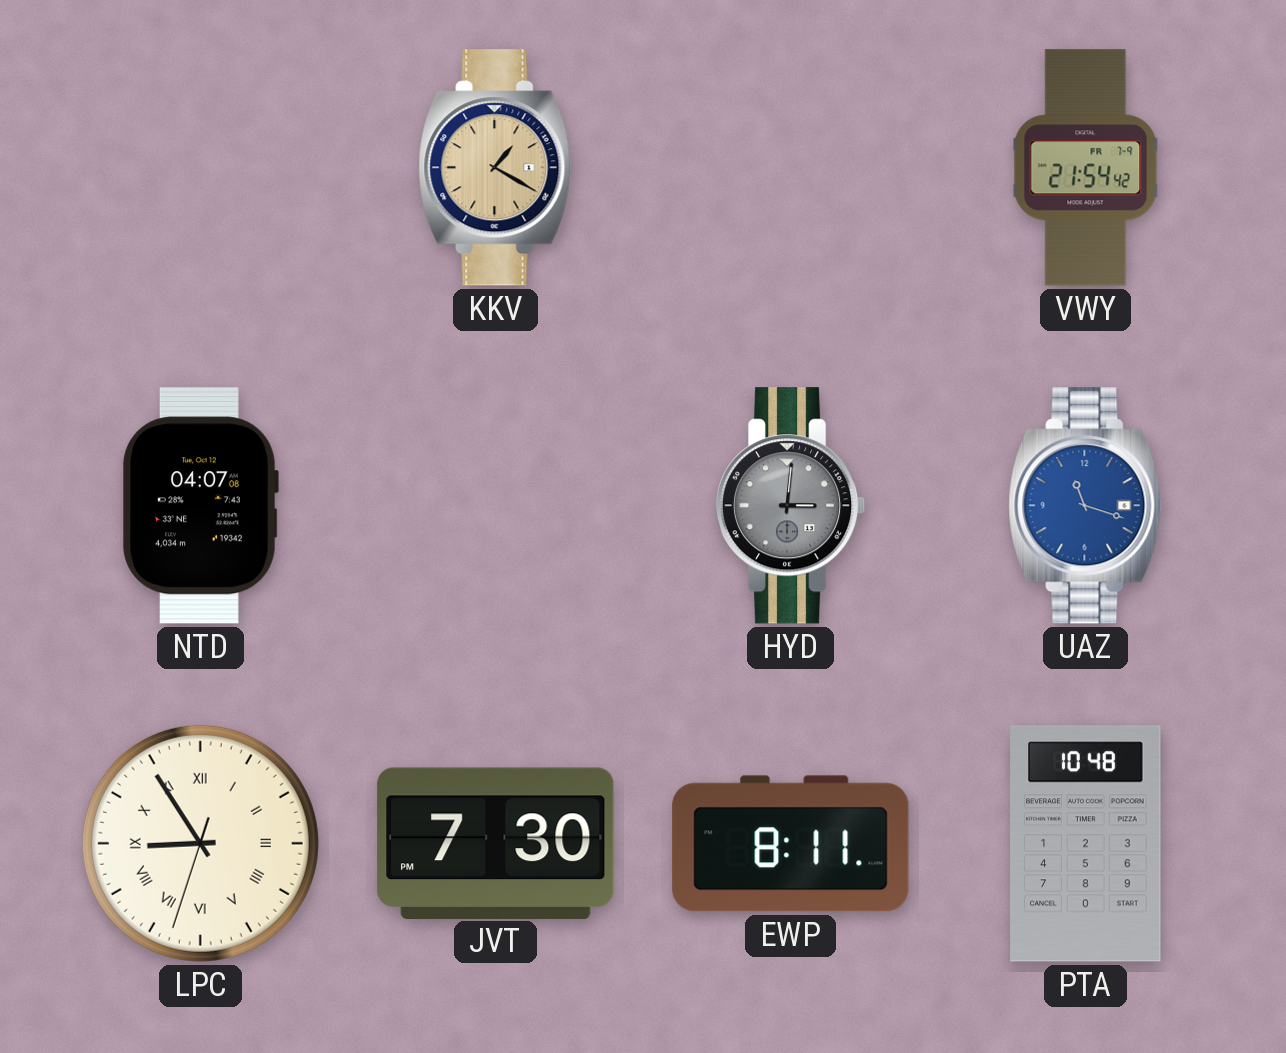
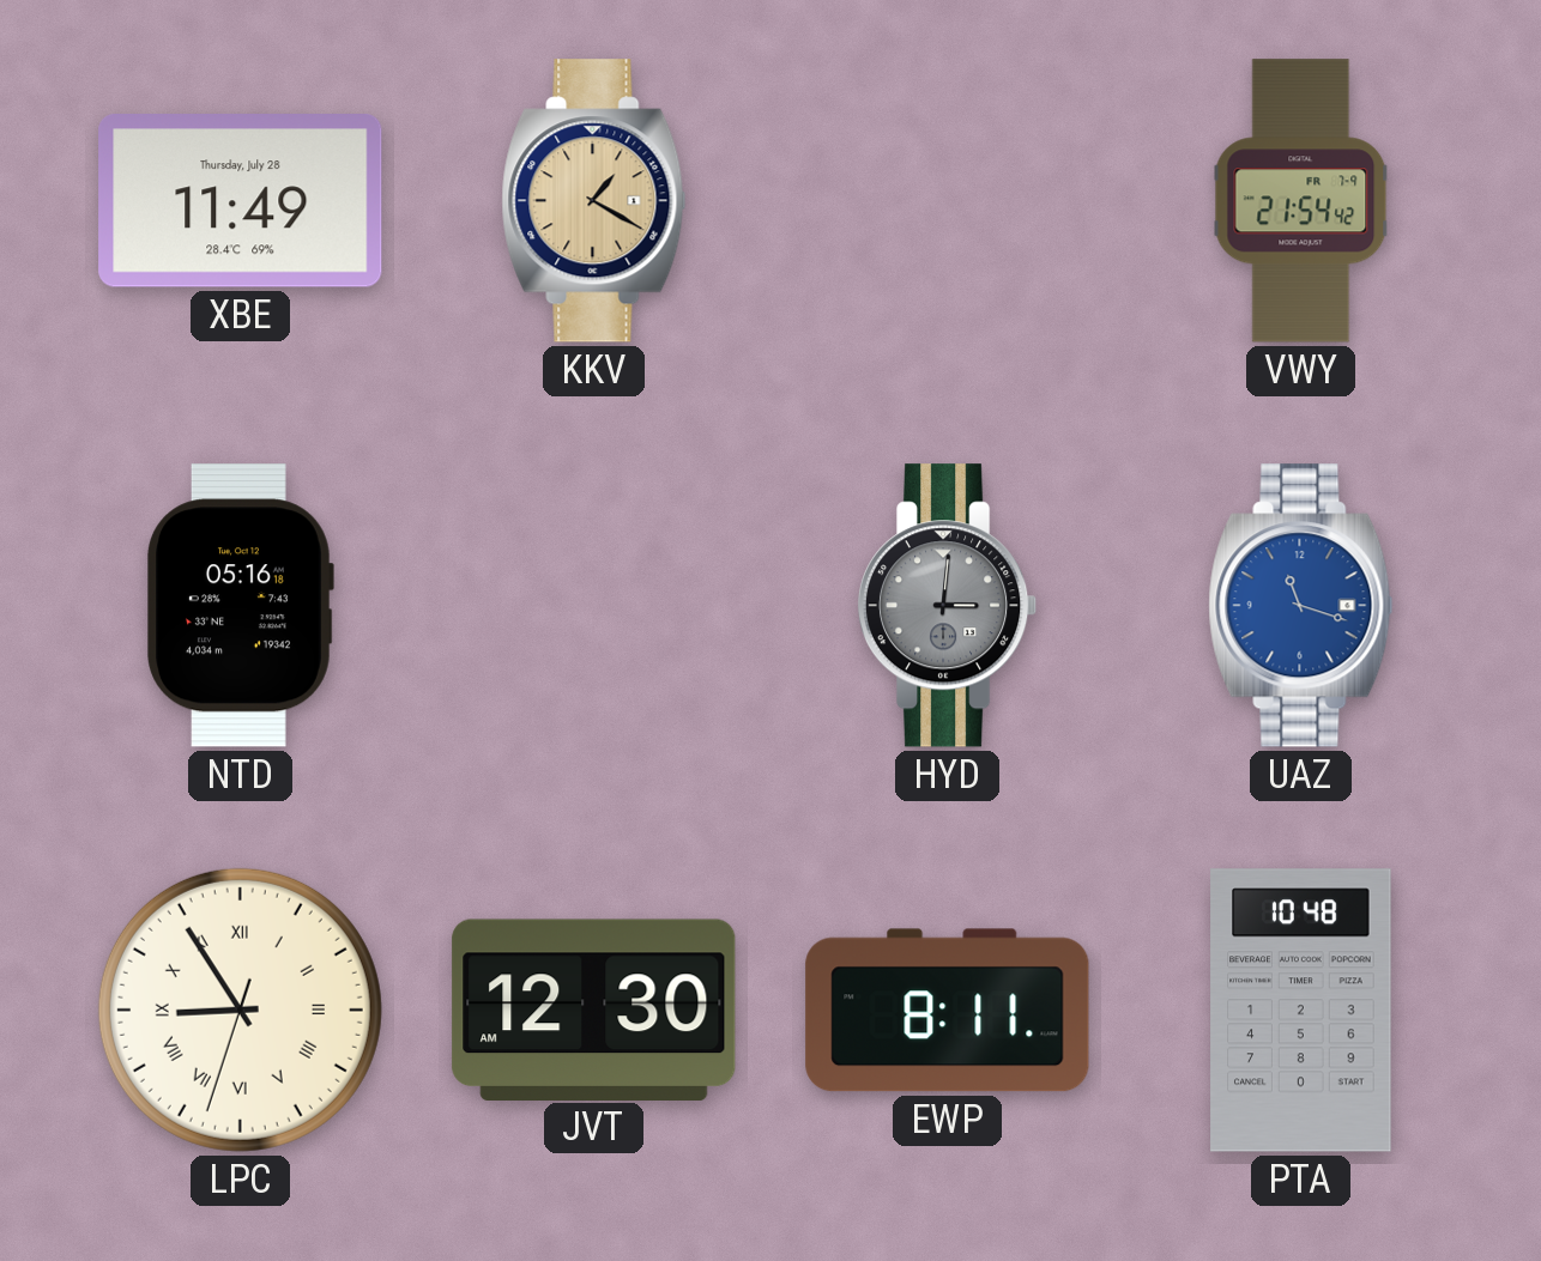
XBE: none -> 11:49 (241, 200)
NTD: 04:07 -> 05:16 (240, 606)
JVT: 7:30 -> 12:30 (594, 1010)
